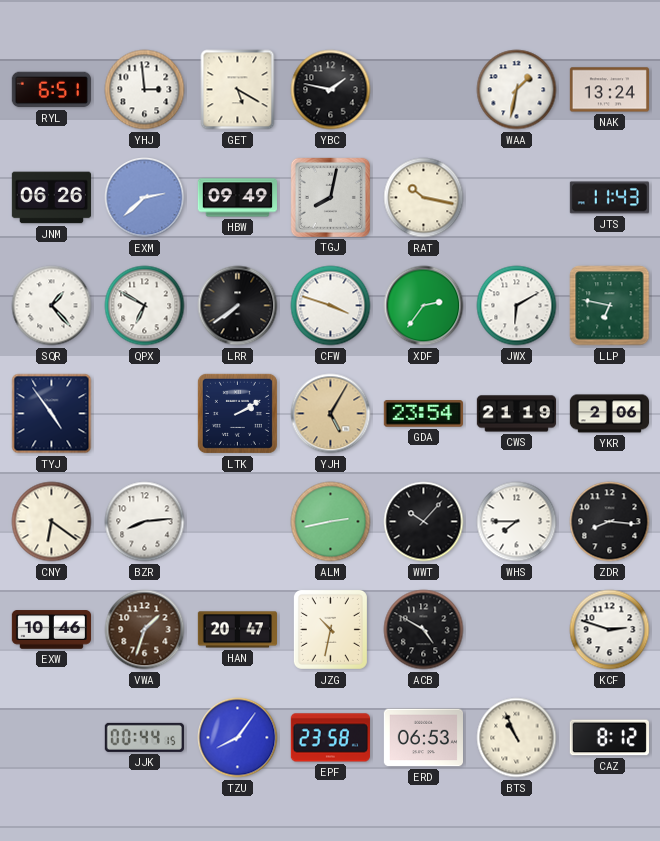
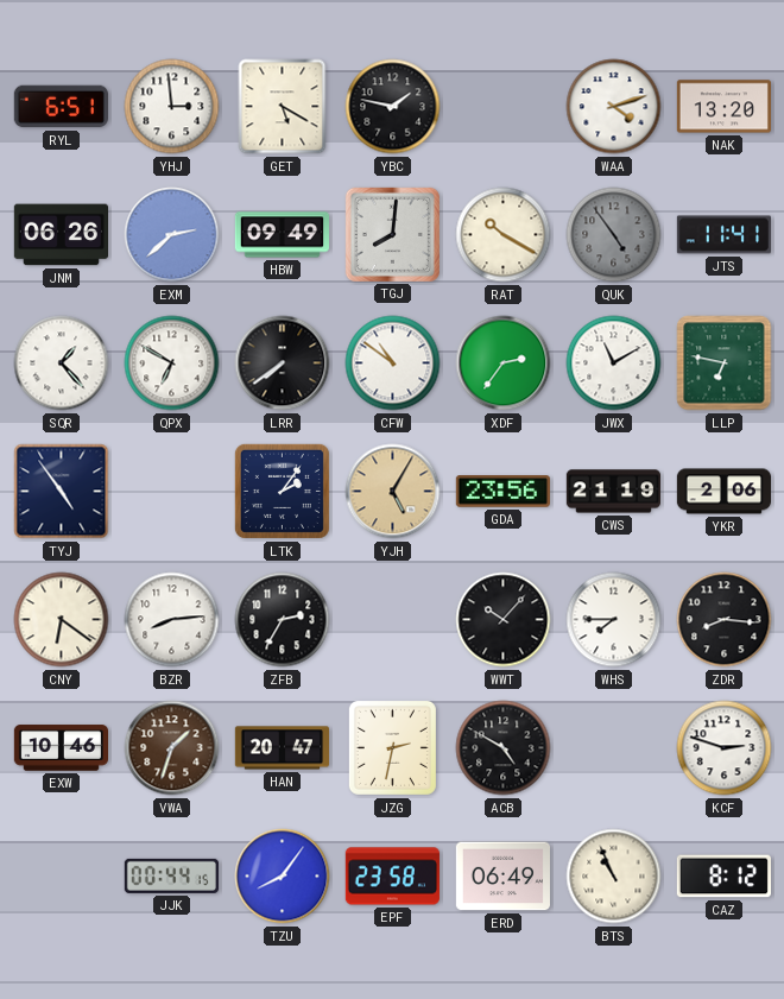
WAA: 1:32 -> 4:12 (614, 107)
NAK: 13:24 -> 13:20 (723, 107)
TGJ: 8:02 -> 8:01 (392, 234)
RAT: 10:17 -> 10:20 (504, 235)
QUK: none -> 4:54 (614, 235)
JTS: 11:43 -> 11:41 (723, 235)
CFW: 3:48 -> 10:51 (393, 363)
JWX: 6:10 -> 11:10 (614, 363)
LTK: 2:10 -> 2:06 (282, 491)
GDA: 23:54 -> 23:56 (502, 492)
ZFB: none -> 2:35 (283, 620)
ALM: 2:43 -> none (331, 522)
JZG: 10:32 -> 2:32 (392, 747)
ERD: 06:53 -> 06:49 (502, 877)
